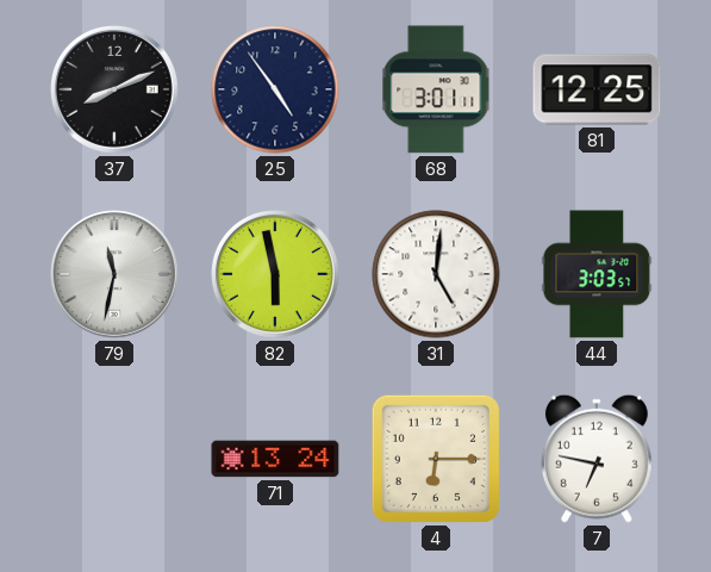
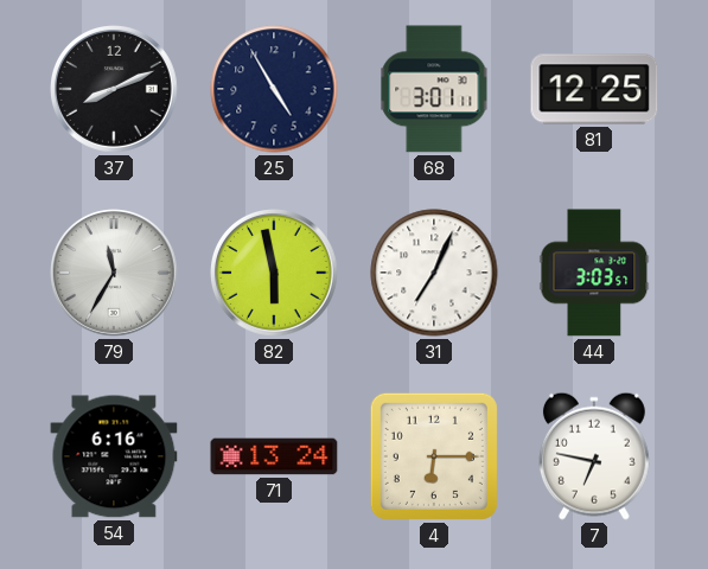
25: 4:54 -> 4:55 (274, 89)
79: 11:32 -> 11:35 (115, 274)
31: 5:01 -> 7:04 (434, 273)
54: none -> 6:16 (114, 456)
